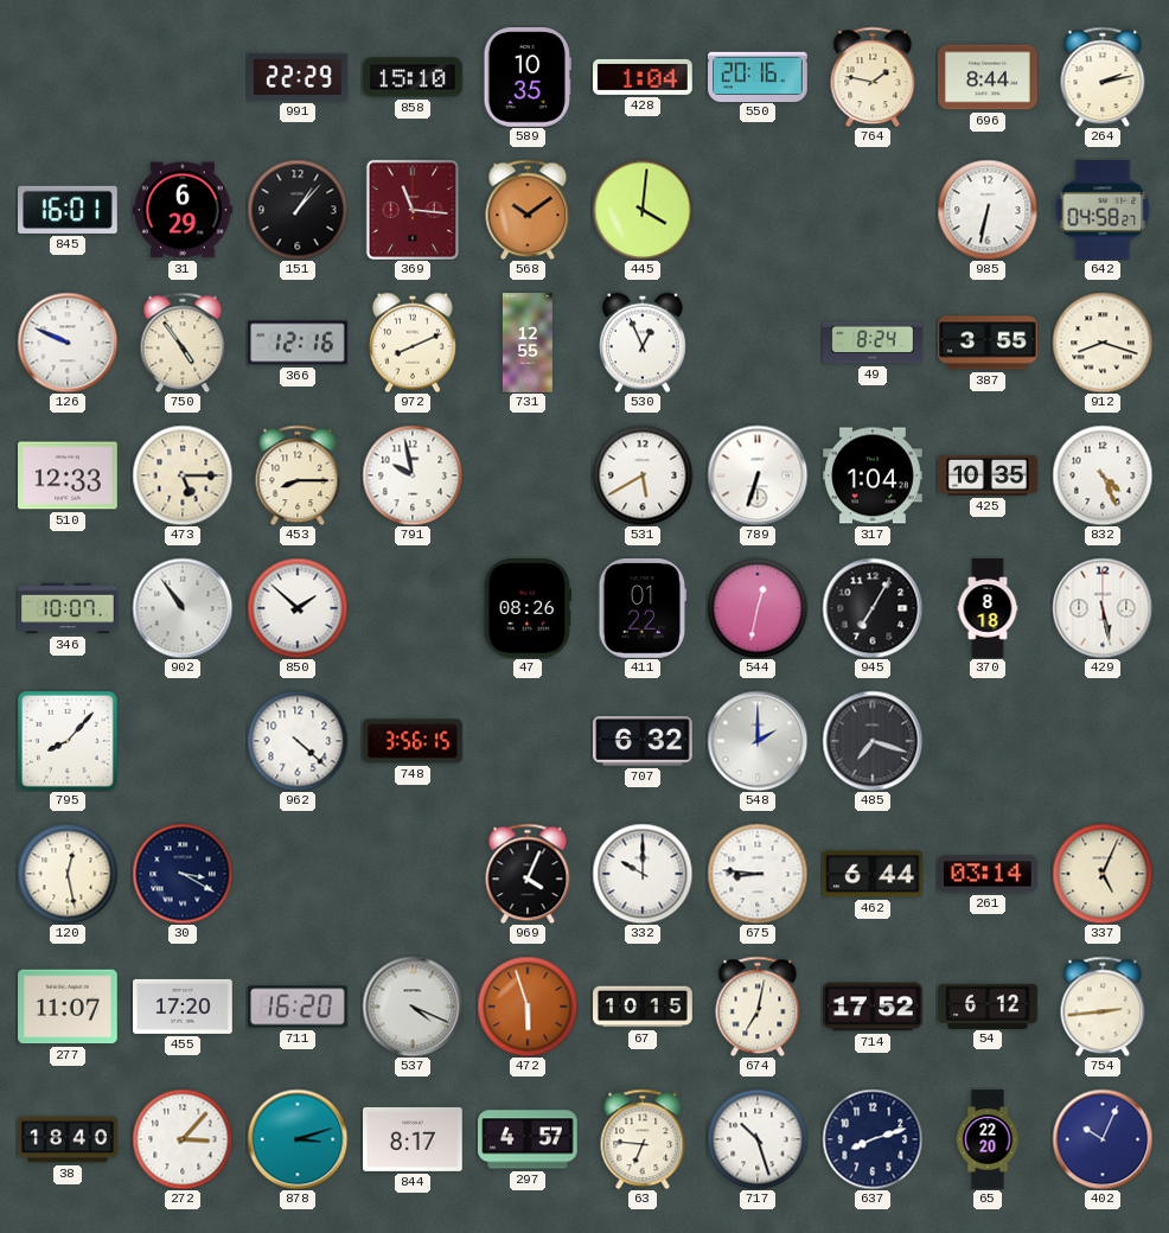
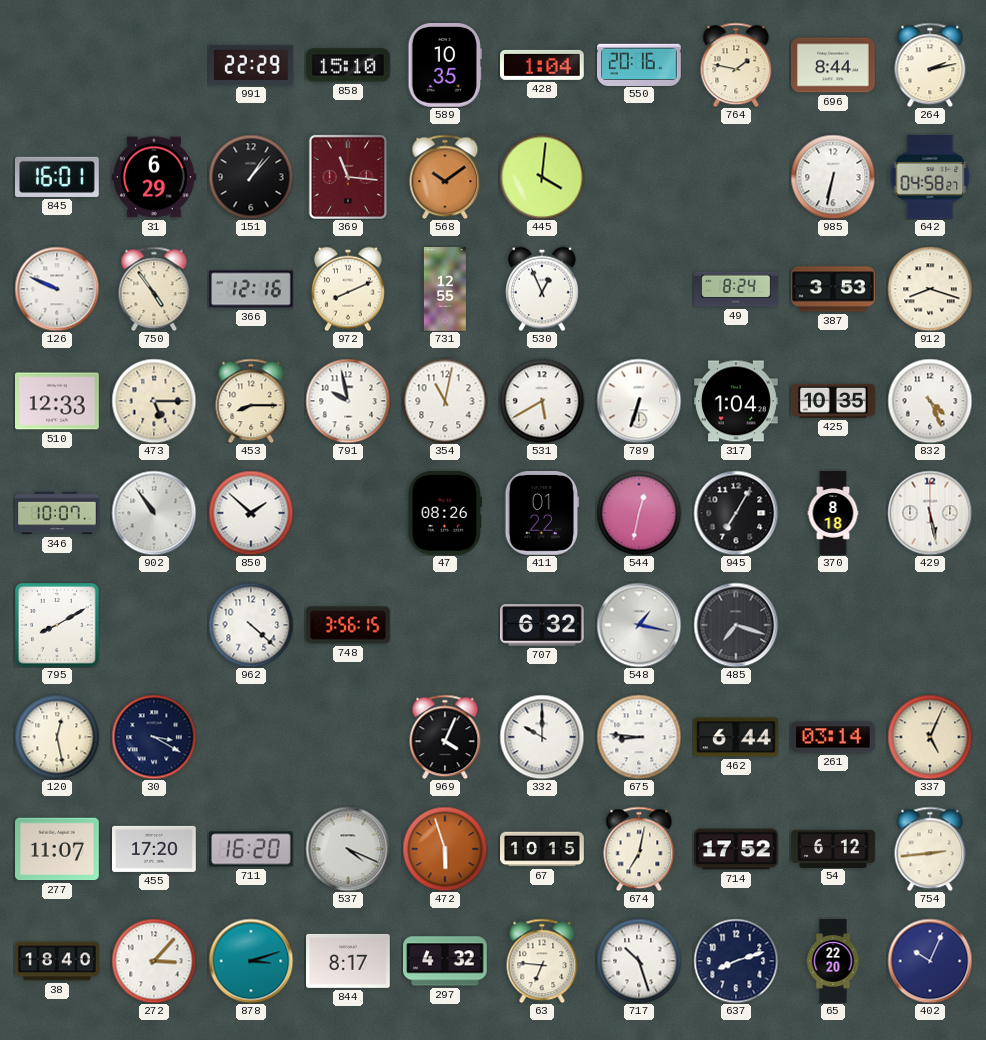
387: 3:55 -> 3:53 (833, 289)
354: none -> 11:02 (445, 401)
795: 8:07 -> 8:10 (58, 626)
548: 2:00 -> 1:17 (639, 625)
297: 4:57 -> 4:32 (446, 961)
